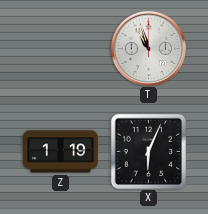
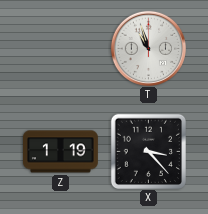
X: 6:04 -> 3:23 (148, 151)
